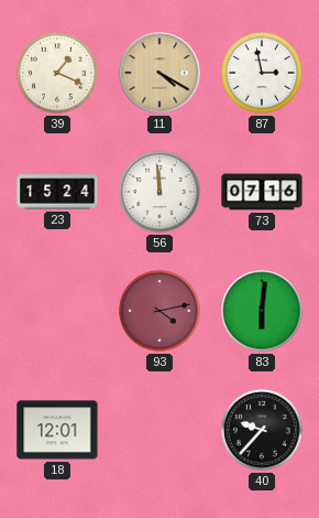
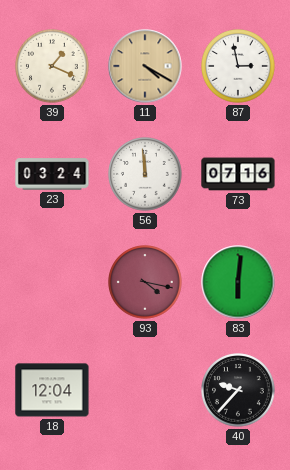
23: 15:24 -> 03:24 (52, 174)
93: 4:13 -> 4:17 (146, 283)
18: 12:01 -> 12:04 (52, 390)
